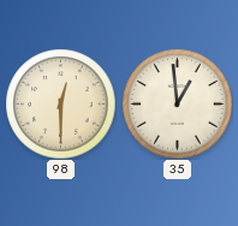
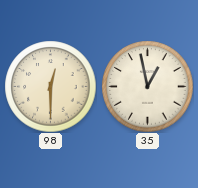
35: 12:59 -> 12:58 (147, 86)
